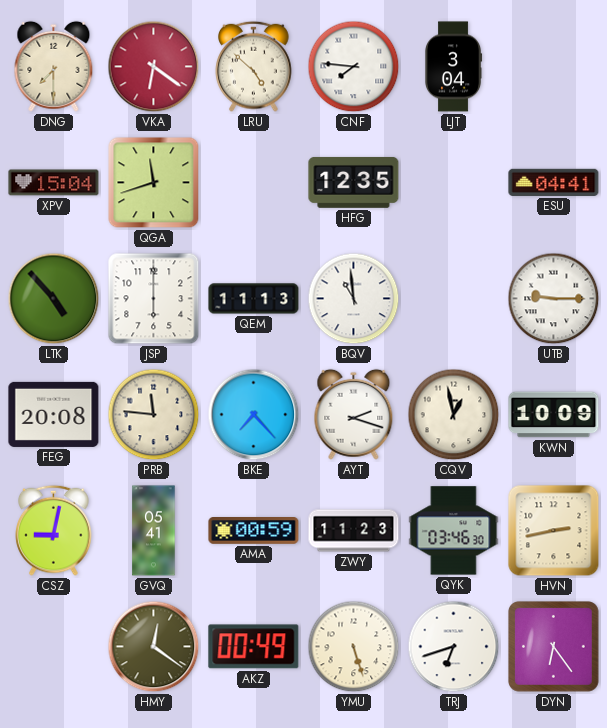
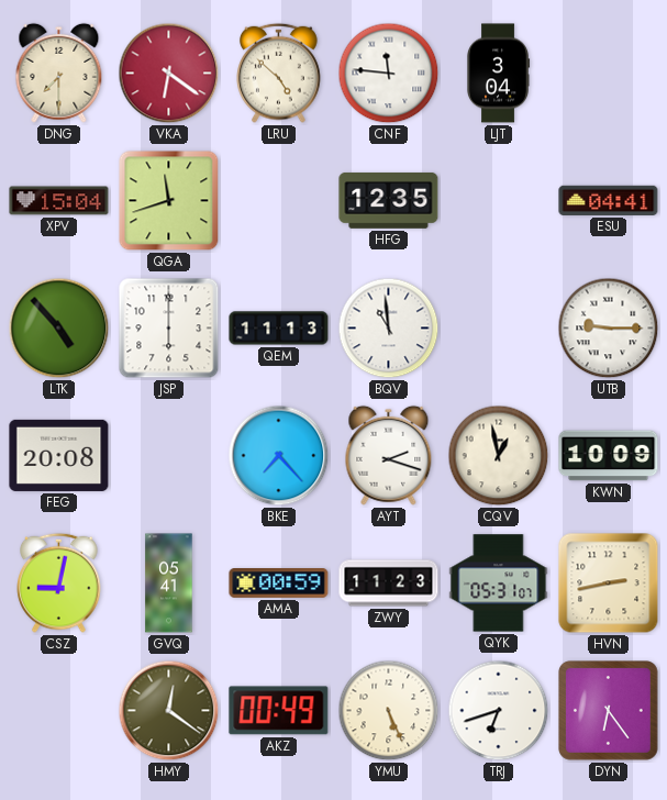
CNF: 7:46 -> 11:46 (389, 74)
PRB: 11:46 -> none (154, 415)
QYK: 03:46 -> 05:31 (499, 584)
YMU: 5:27 -> 5:26 (389, 711)
